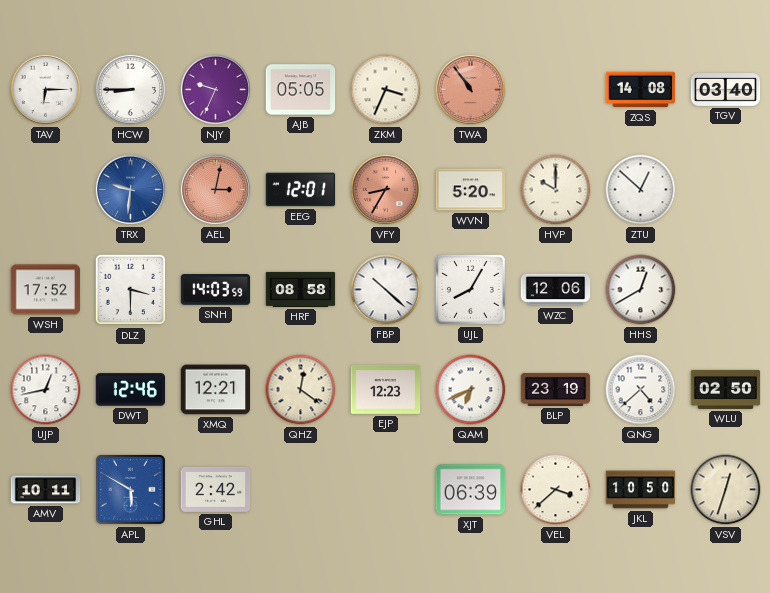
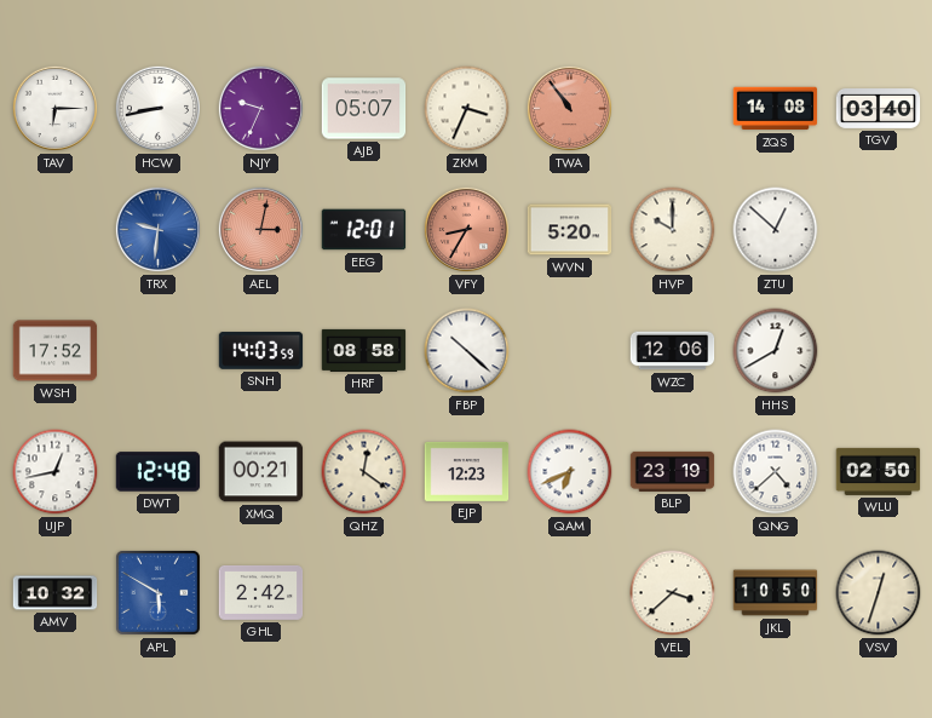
HCW: 8:45 -> 8:43 (157, 108)
AJB: 05:05 -> 05:07 (364, 109)
DLZ: 3:30 -> none (131, 290)
UJL: 8:05 -> none (470, 289)
DWT: 12:46 -> 12:48 (159, 472)
XMQ: 12:21 -> 00:21 (261, 472)
AMV: 10:11 -> 10:32 (56, 593)
XJT: 06:39 -> none (471, 490)
